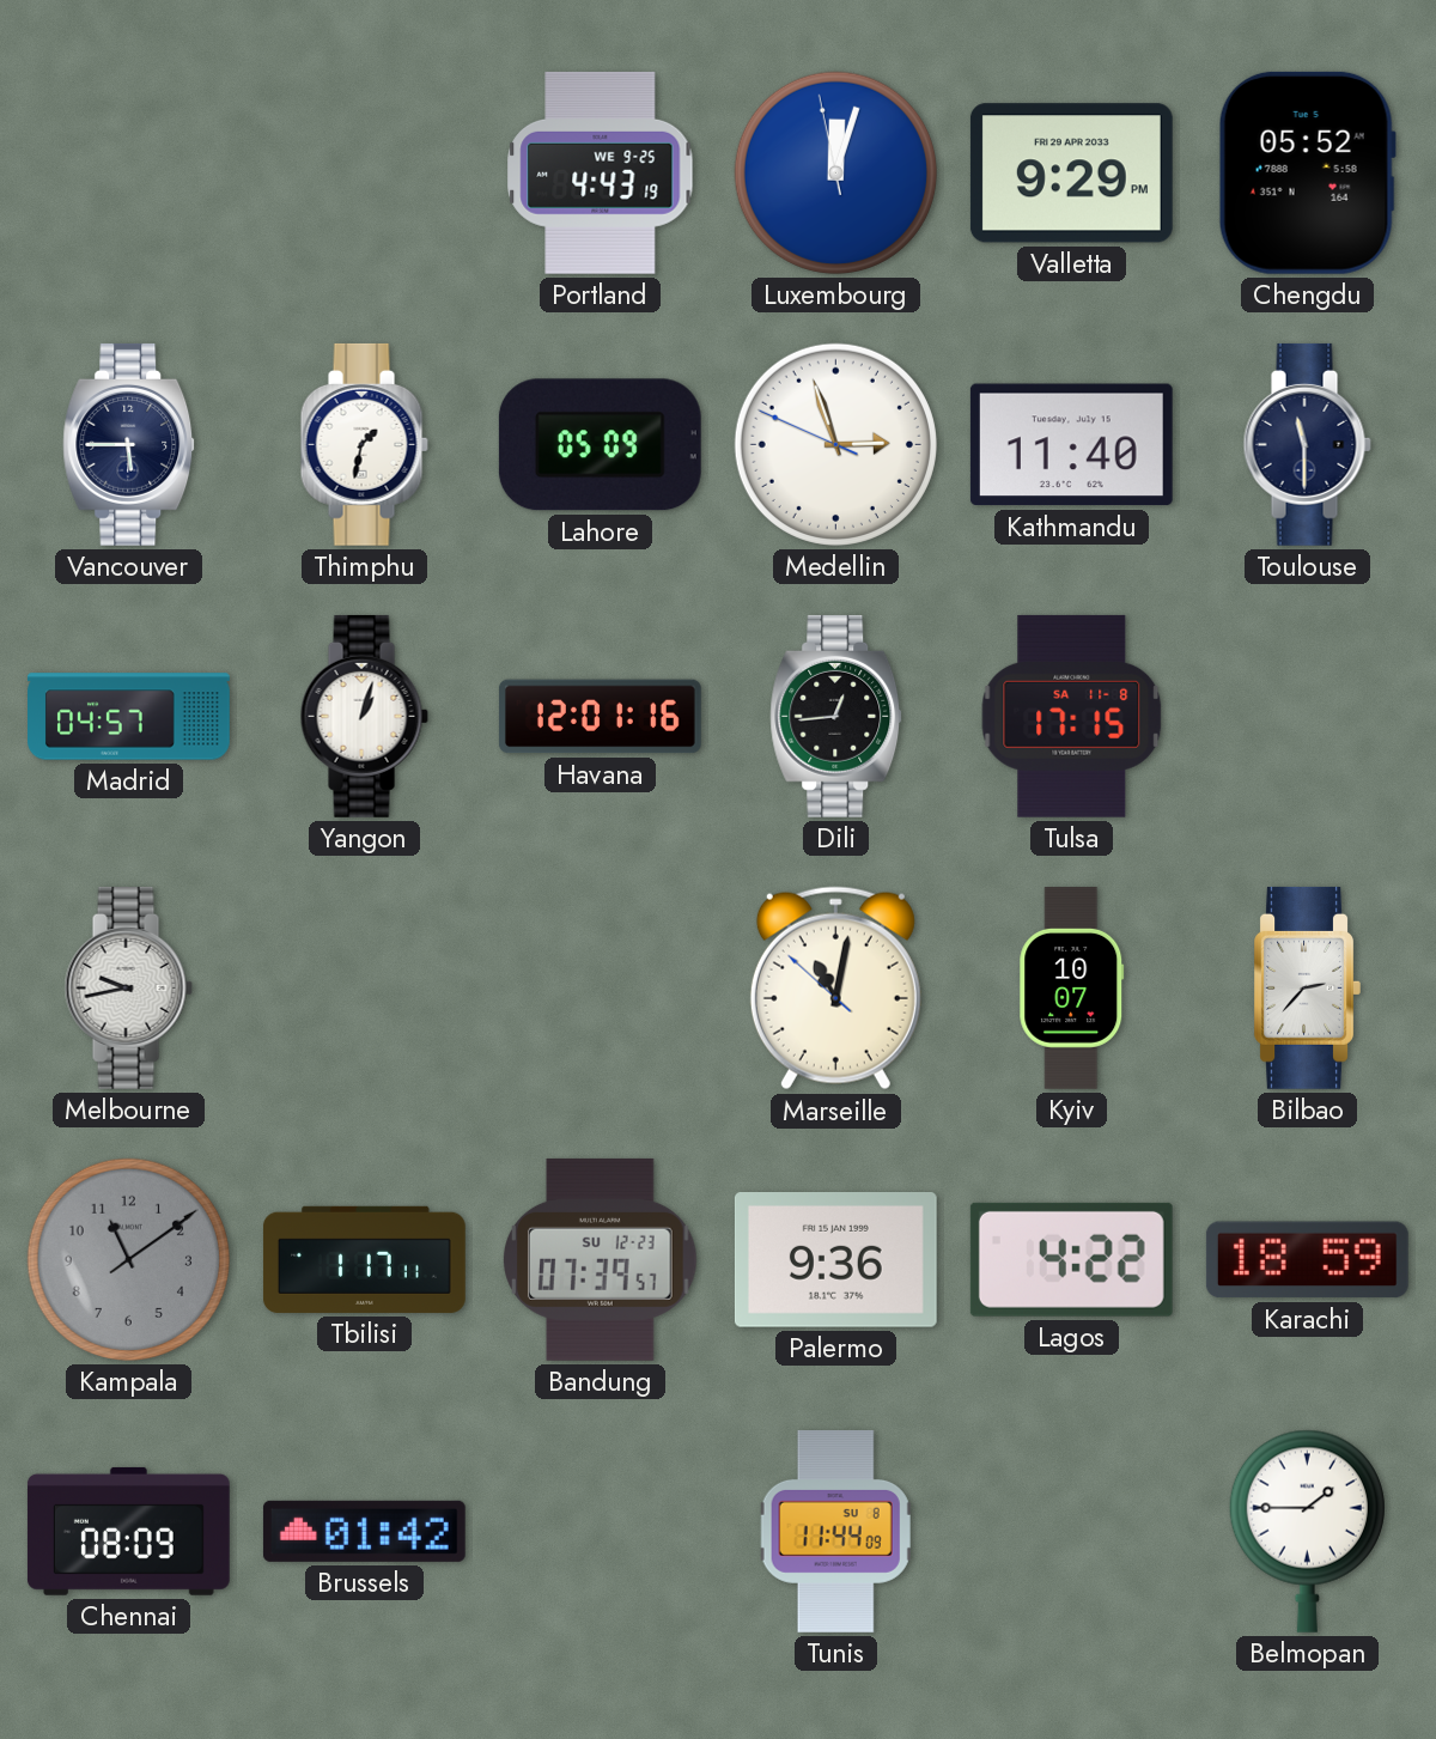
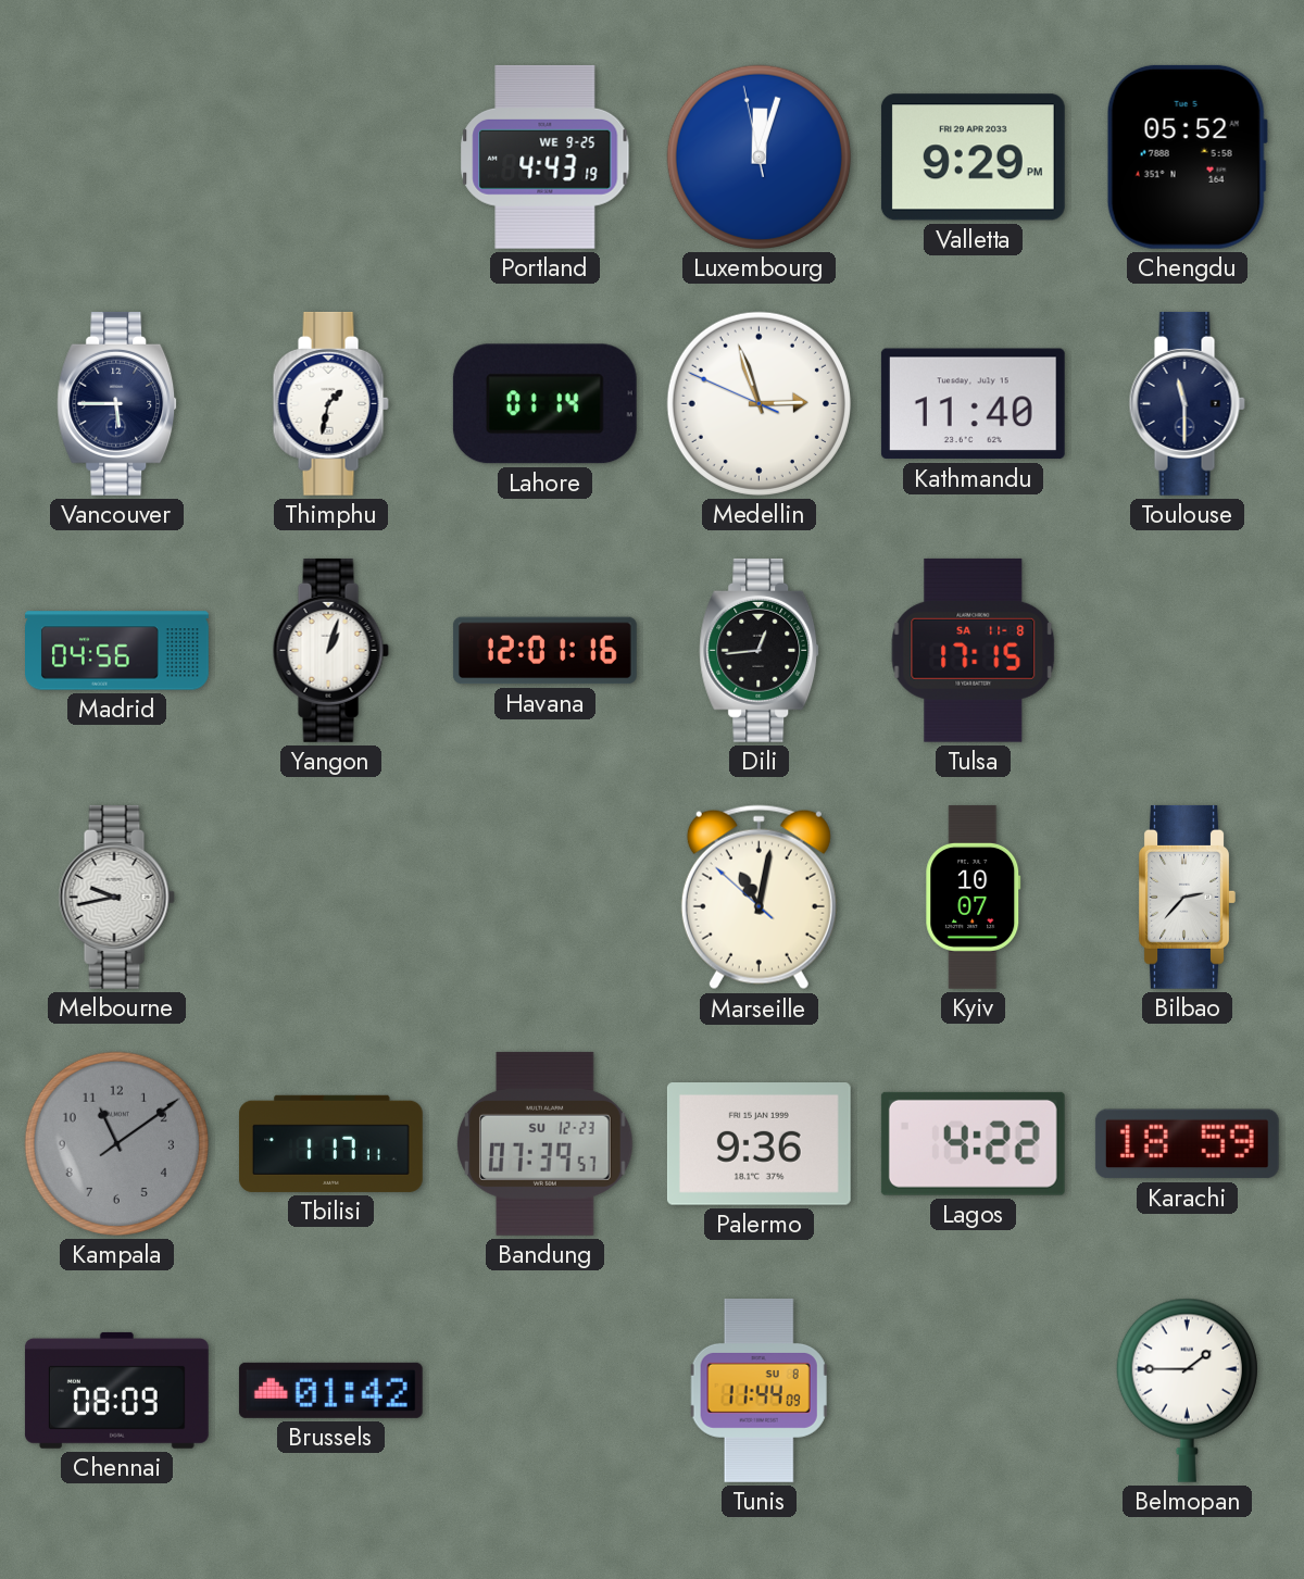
Lahore: 05:09 -> 01:14 (544, 404)
Madrid: 04:57 -> 04:56 (117, 651)
